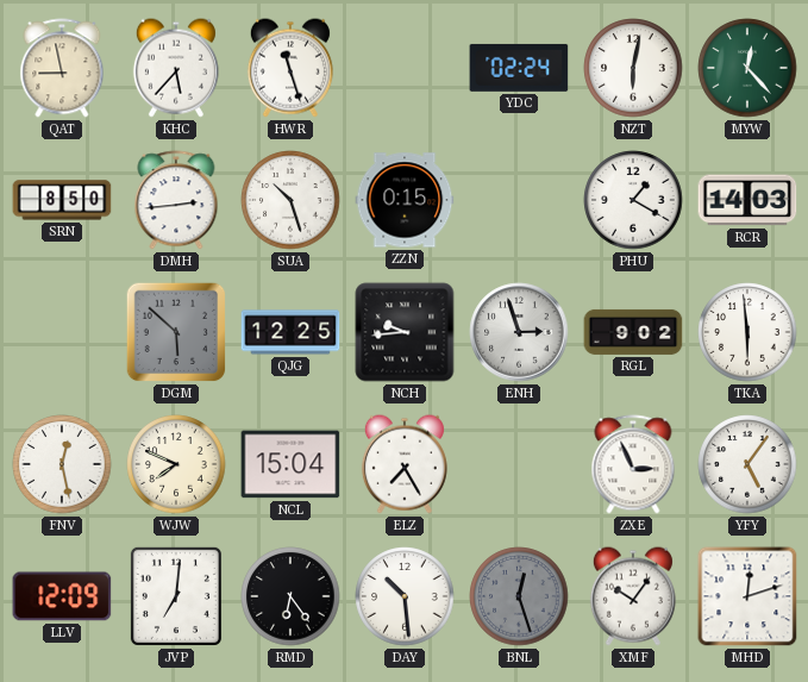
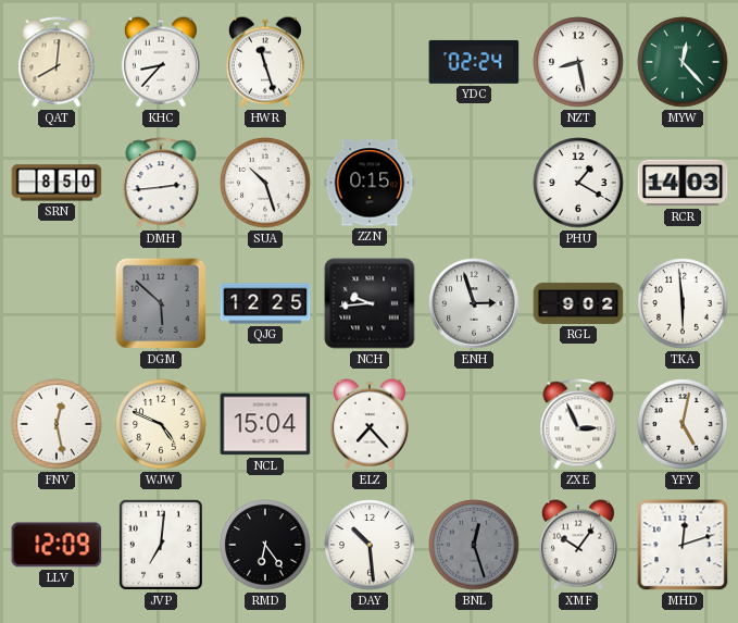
QAT: 8:58 -> 8:01 (57, 62)
KHC: 5:37 -> 8:37 (161, 62)
NZT: 6:02 -> 8:28 (578, 62)
WJW: 7:49 -> 4:49 (161, 424)
ELZ: 7:25 -> 7:23 (370, 424)
YFY: 5:06 -> 5:02 (683, 424)
